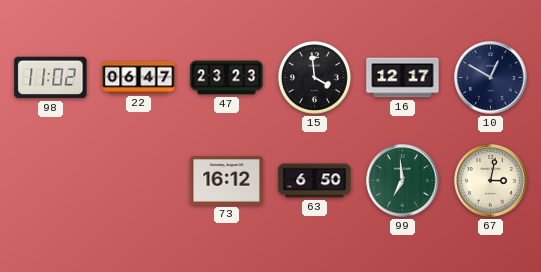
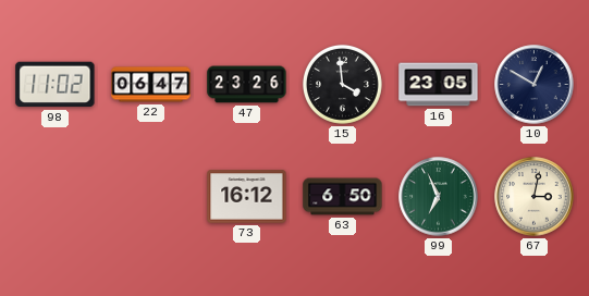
47: 23:23 -> 23:26 (247, 85)
16: 12:17 -> 23:05 (439, 85)
99: 6:59 -> 6:56 (439, 197)
